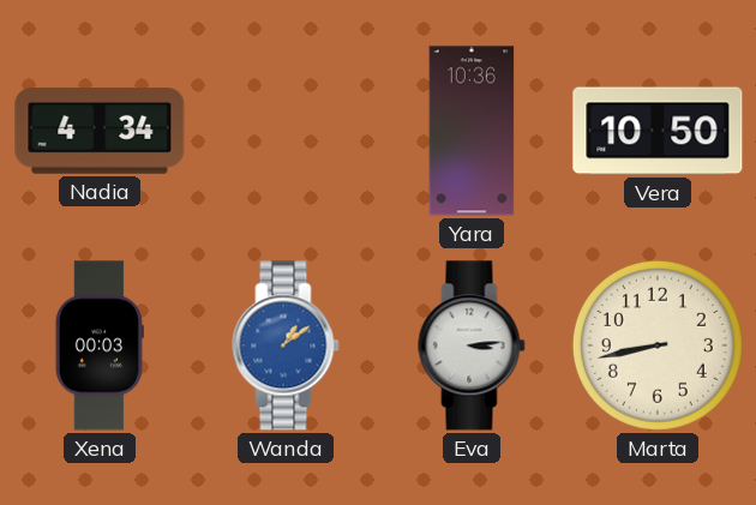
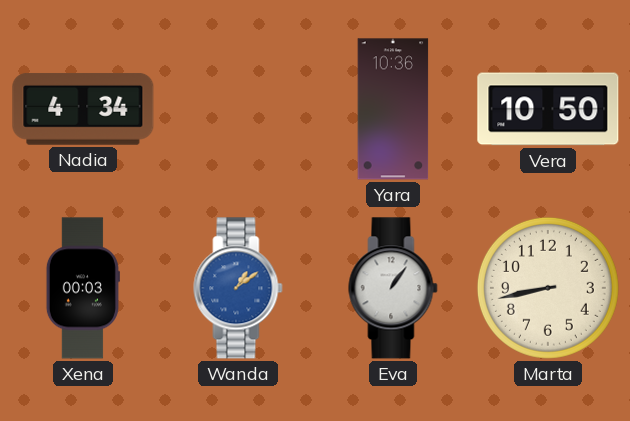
Eva: 3:14 -> 1:06 (393, 288)
